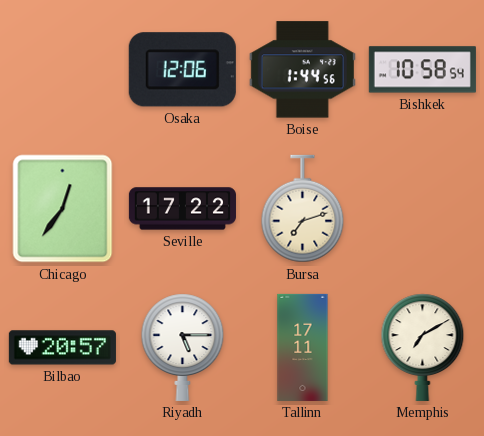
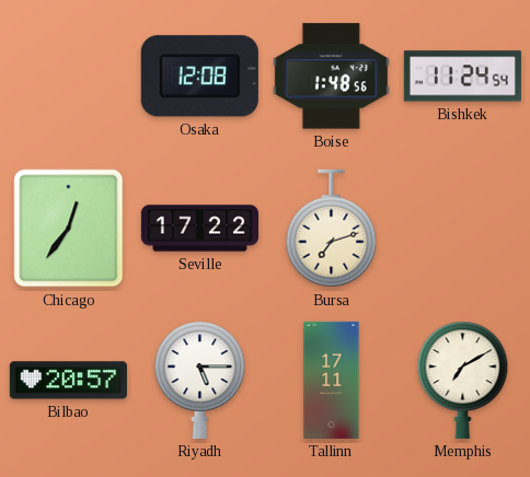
Osaka: 12:06 -> 12:08 (199, 77)
Boise: 1:44 -> 1:48 (331, 77)
Bishkek: 10:58 -> 11:24 (462, 77)
